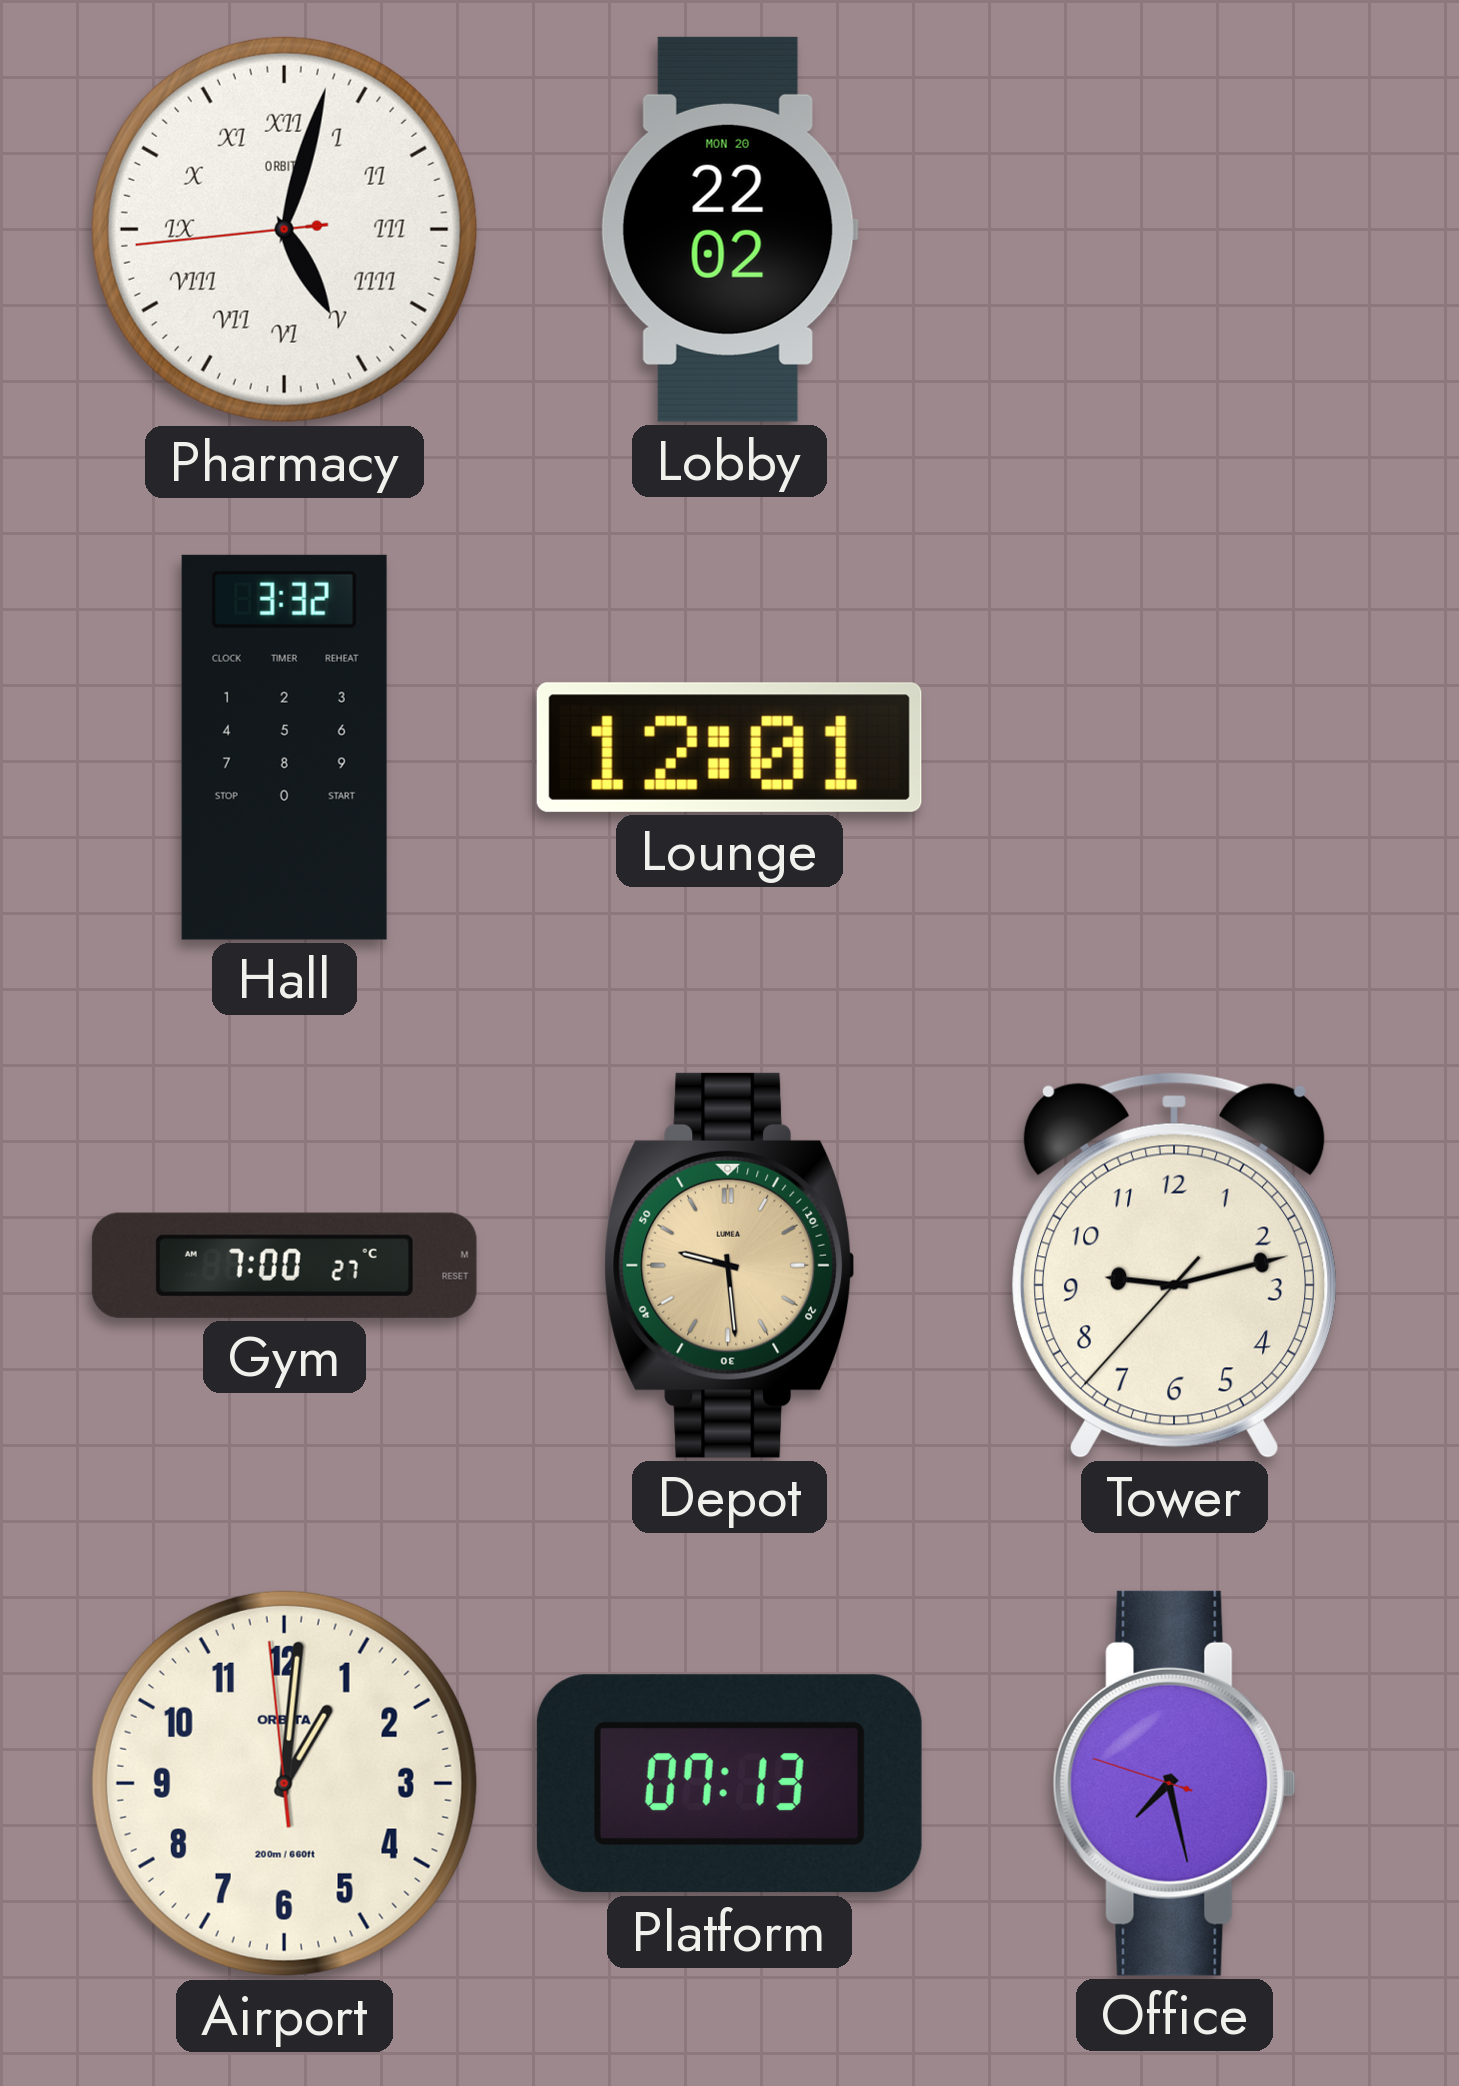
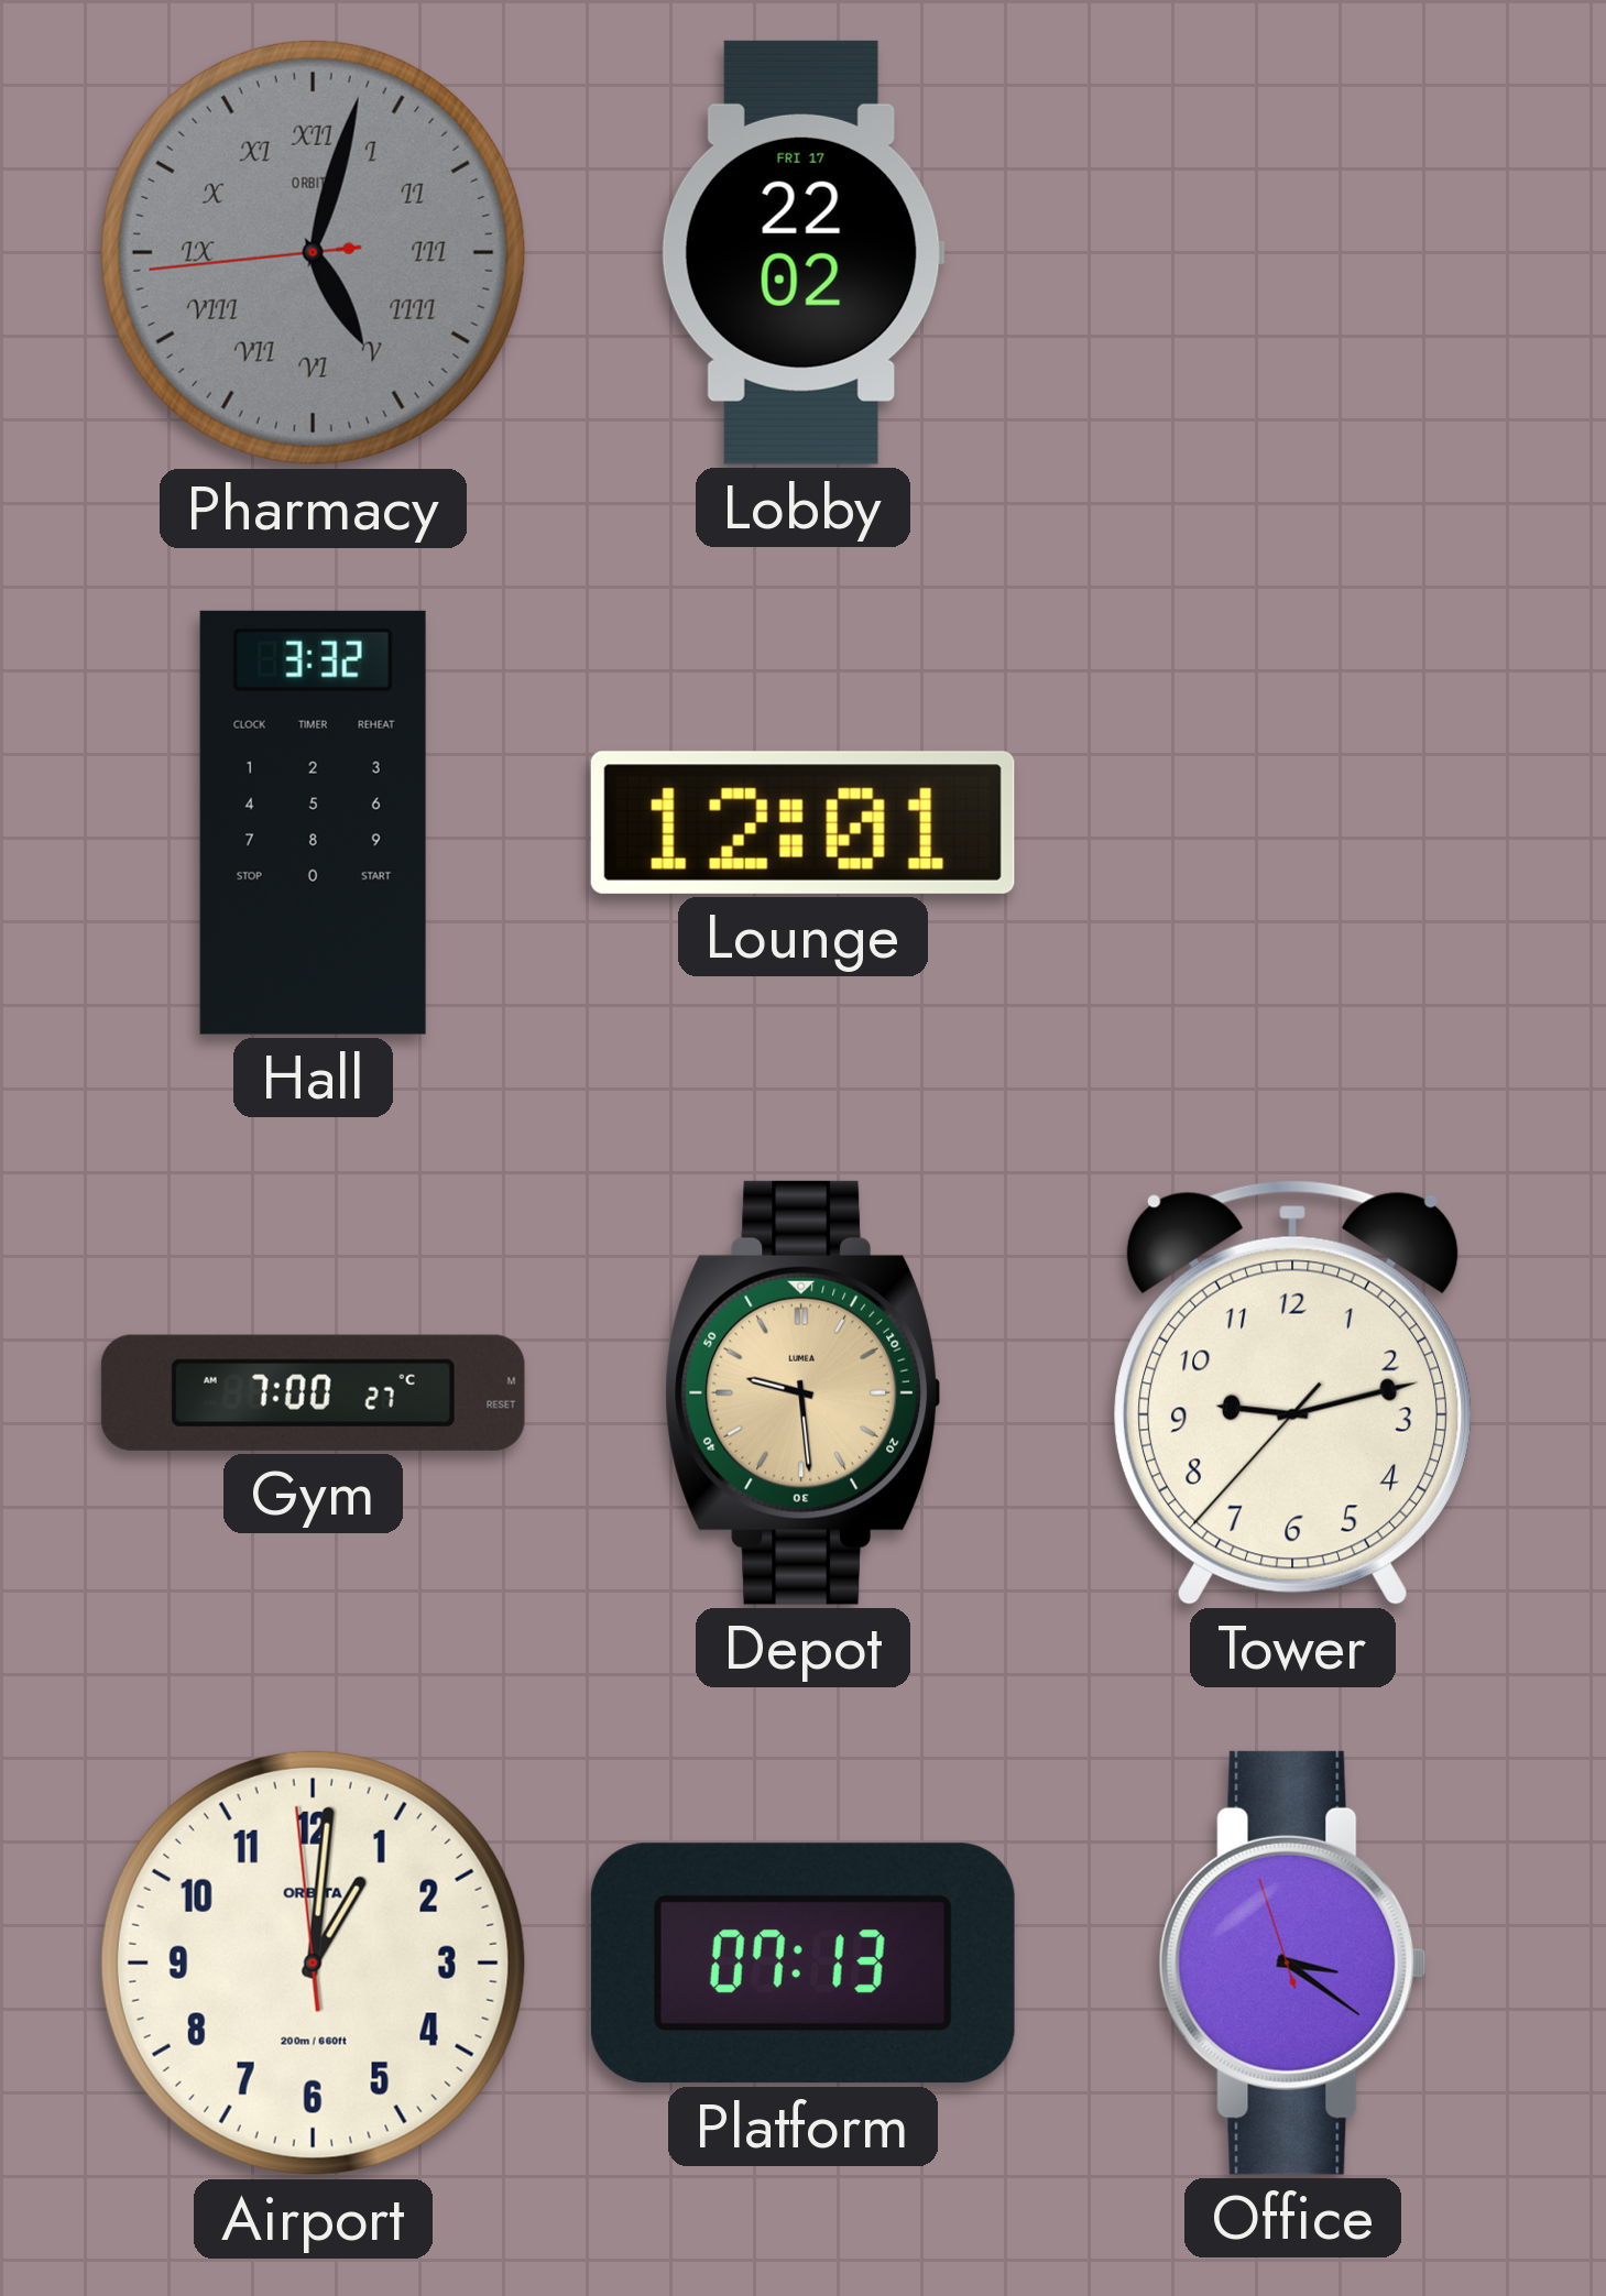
Pharmacy dial: white -> grey (313, 252)
Lobby date: MON 20 -> FRI 17 (802, 252)
Office: 7:27 -> 3:20 (1292, 1962)
